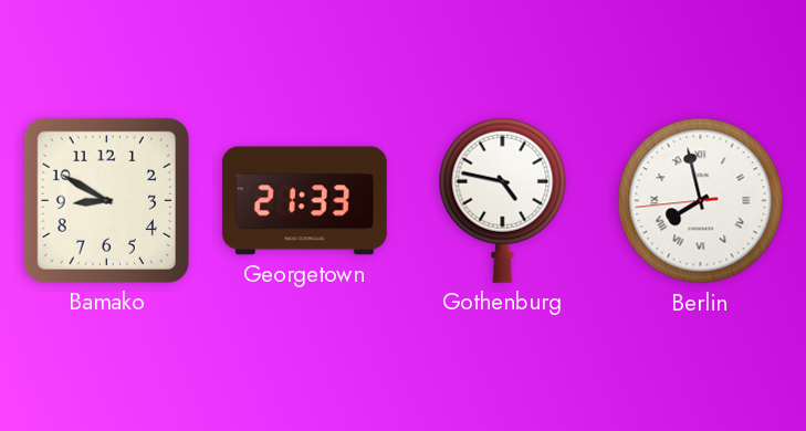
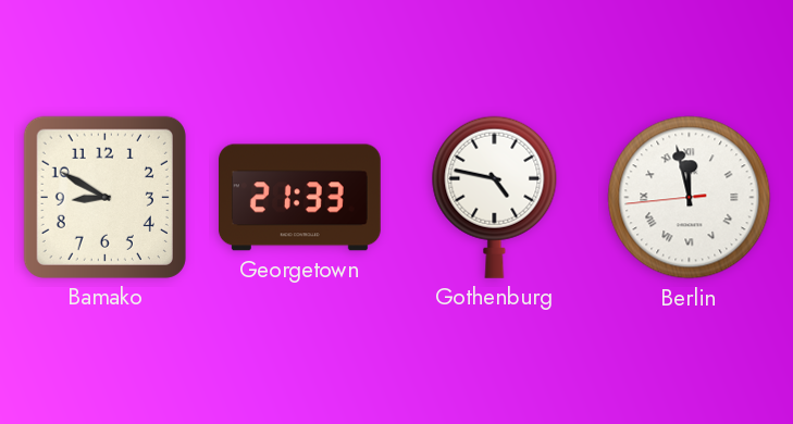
Berlin: 7:57 -> 11:57 (690, 198)
